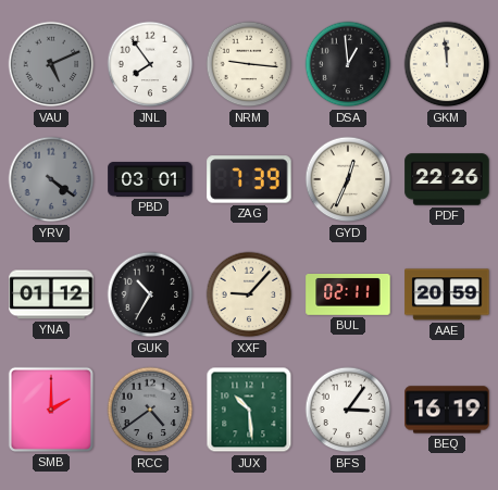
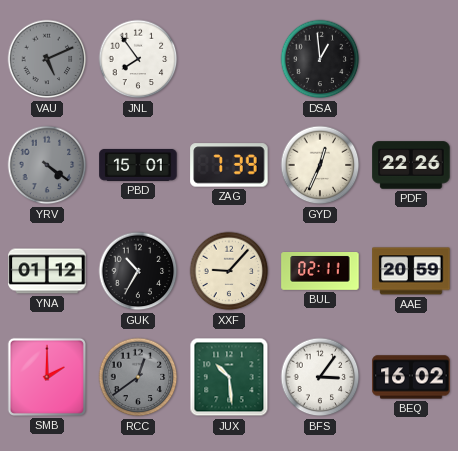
NRM: 9:16 -> none (249, 64)
GKM: 11:59 -> none (447, 64)
PBD: 03:01 -> 15:01 (138, 165)
RCC: 4:39 -> 12:39 (138, 377)
BEQ: 16:19 -> 16:02 (411, 377)
